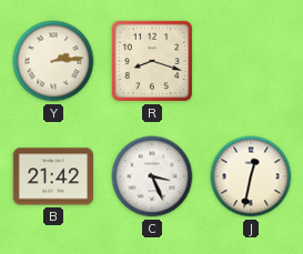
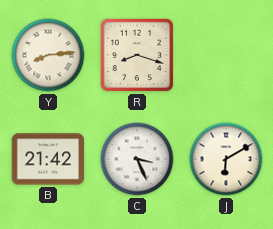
Y: 2:14 -> 8:14 (48, 55)
J: 12:32 -> 6:10 (226, 159)
